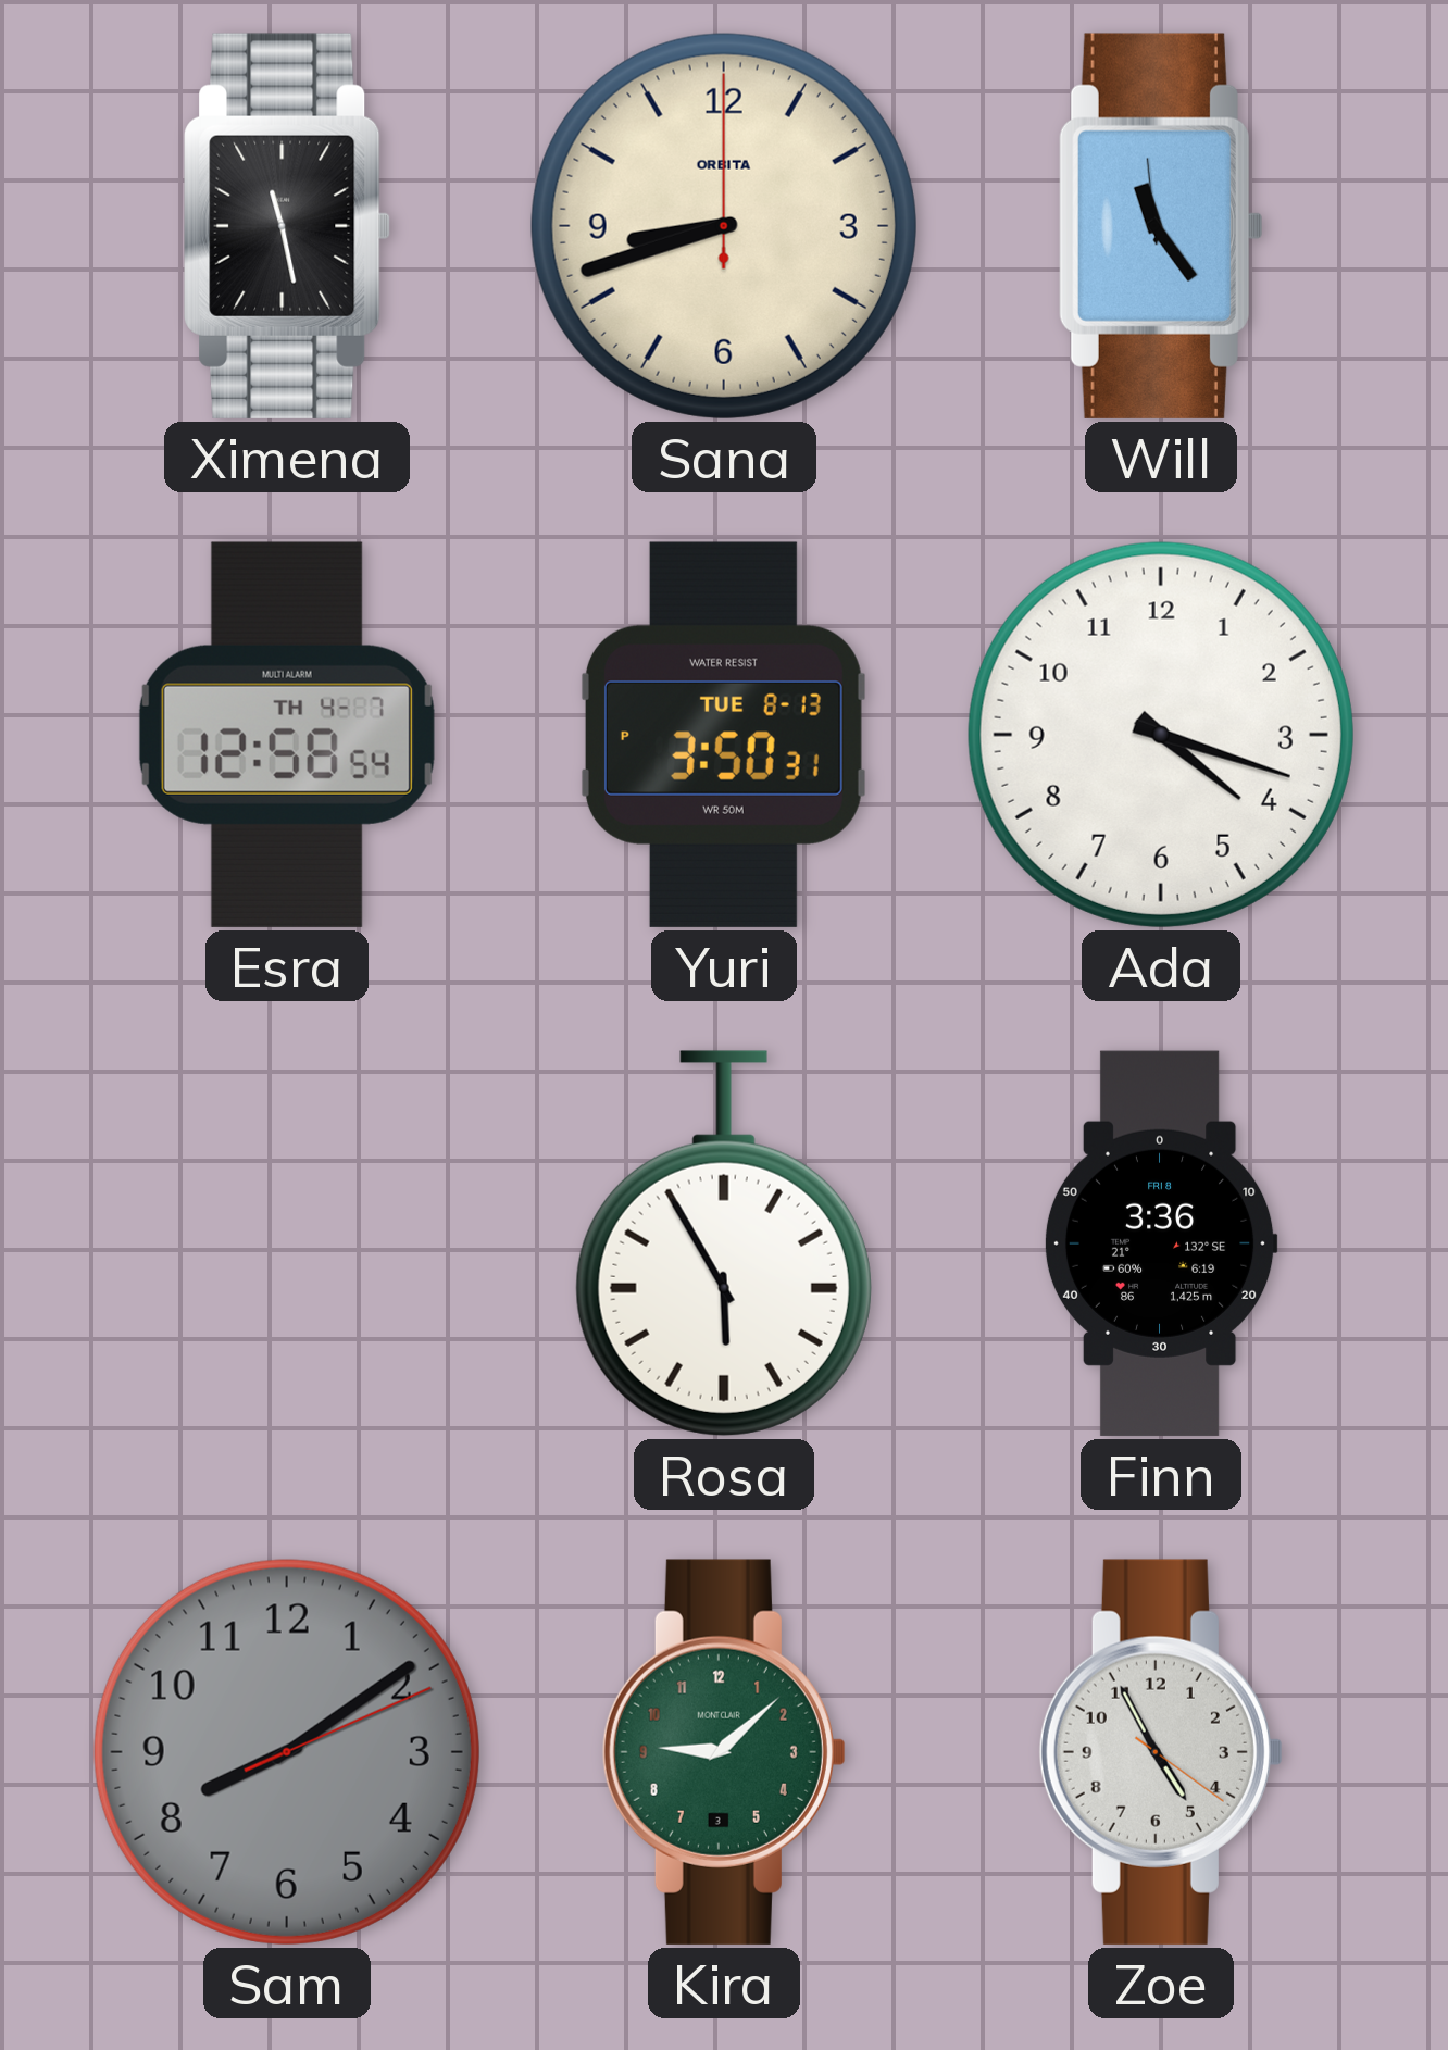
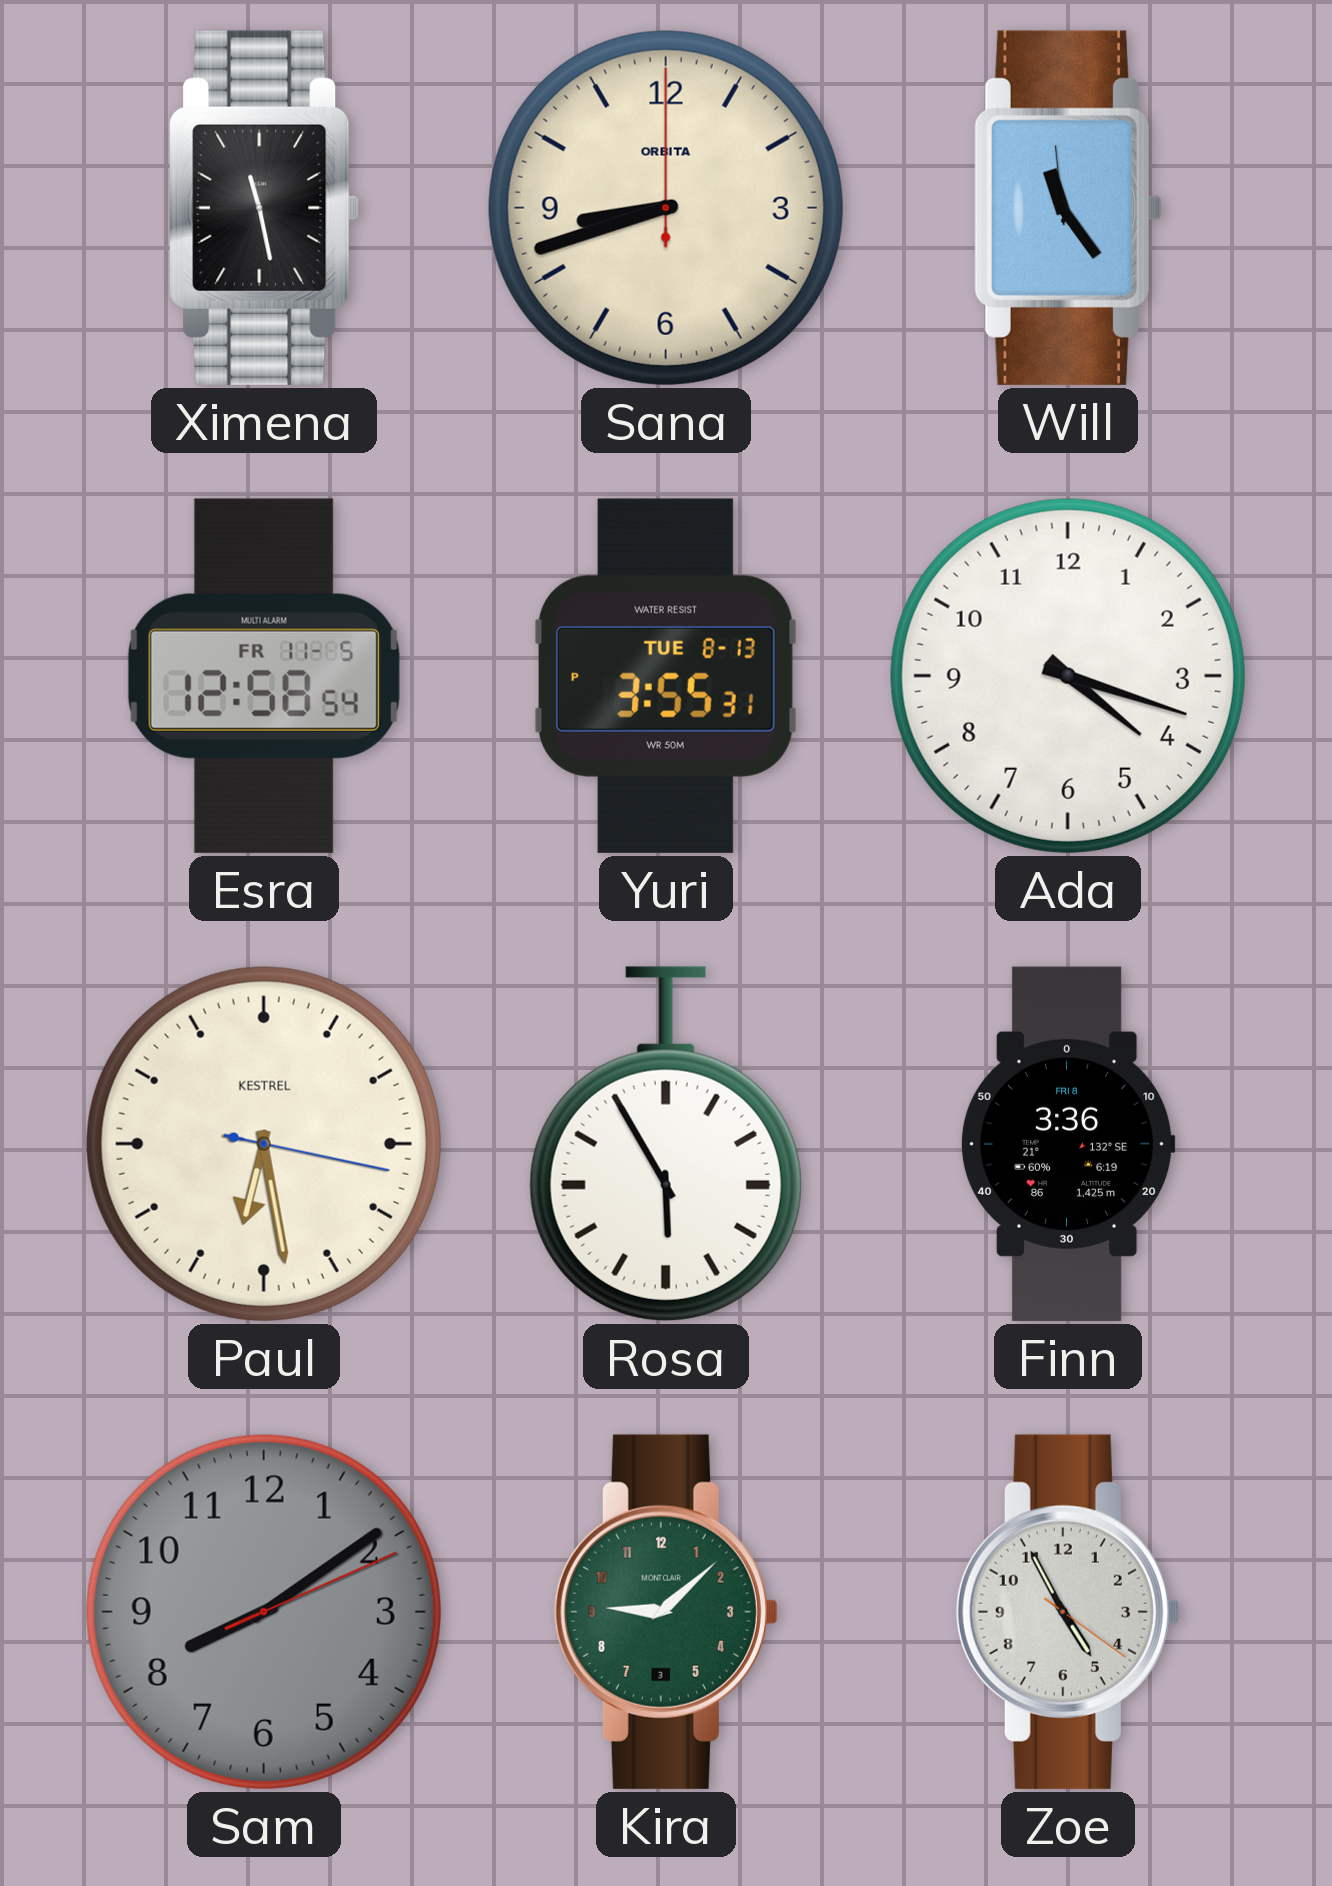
Esra date: TH 4-7 -> FR 11-5 (264, 676)
Yuri: 3:50 -> 3:55 (665, 676)
Paul: none -> 6:28 (264, 1144)
